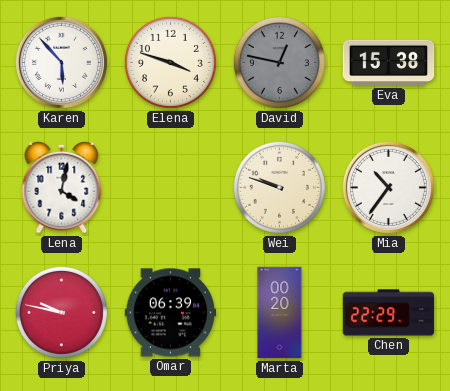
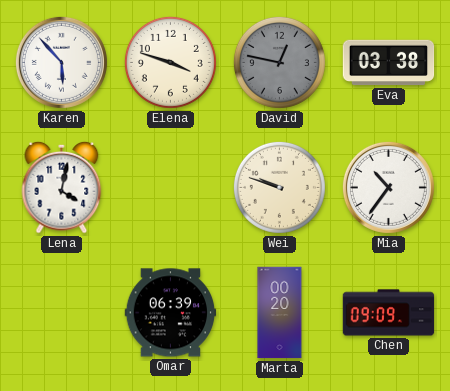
Eva: 15:38 -> 03:38 (389, 63)
Priya: 9:47 -> none (61, 312)
Chen: 22:29 -> 09:09 (389, 313)
